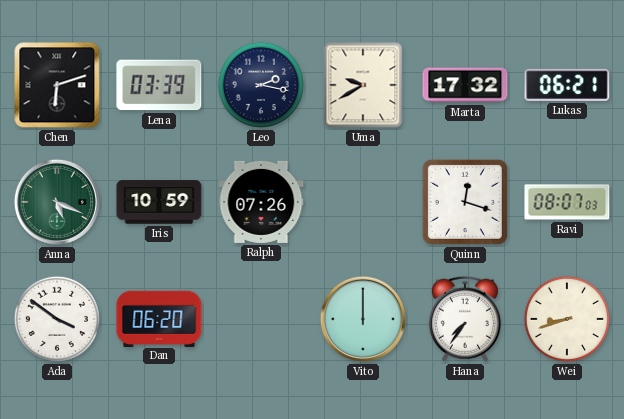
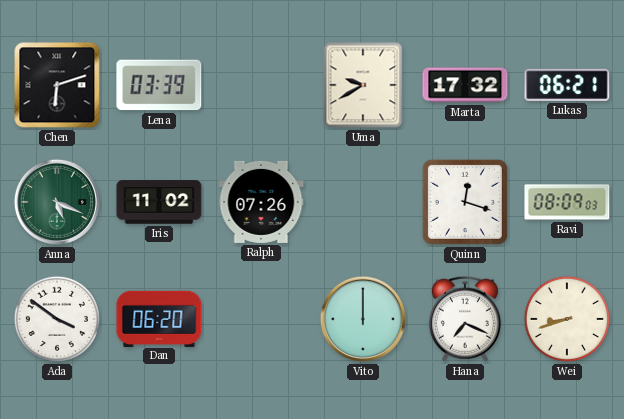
Leo: 2:17 -> none (261, 85)
Iris: 10:59 -> 11:02 (159, 202)
Ravi: 08:07 -> 08:09 (567, 202)
Hana: 7:36 -> 7:19 (465, 319)
